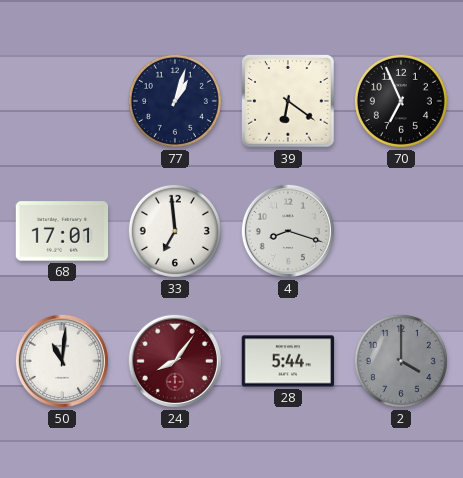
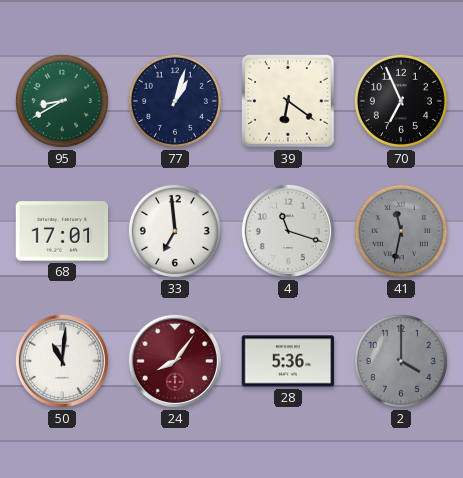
95: none -> 8:40 (62, 101)
4: 8:18 -> 11:18 (288, 231)
41: none -> 11:32 (401, 231)
28: 5:44 -> 5:36 (288, 361)
